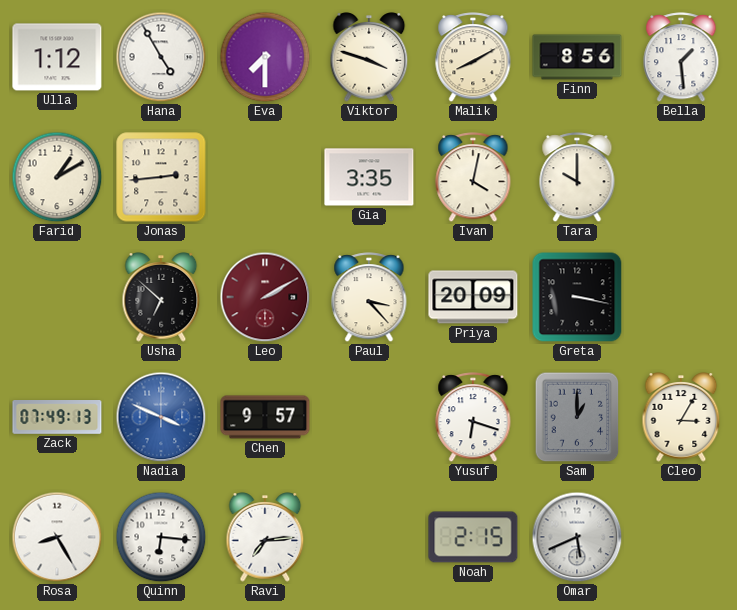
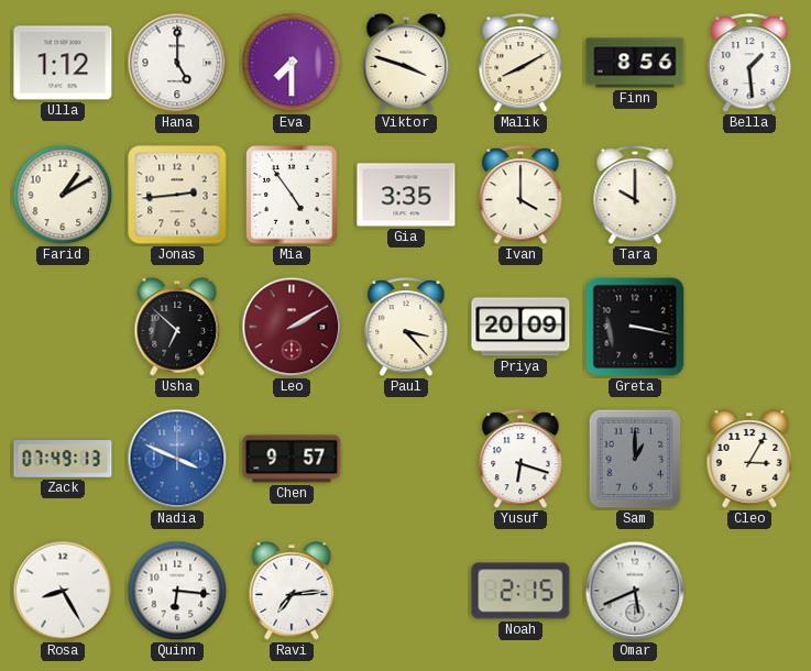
Hana: 4:55 -> 5:00 (177, 63)
Mia: none -> 4:54 (292, 195)
Ivan: 4:02 -> 4:00 (520, 196)
